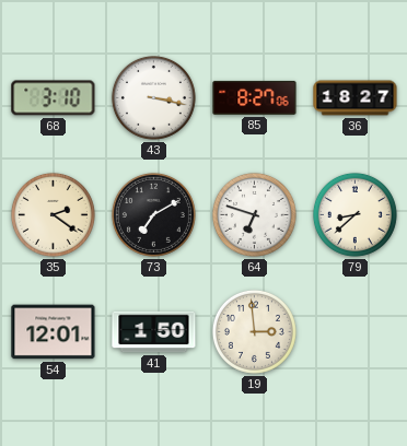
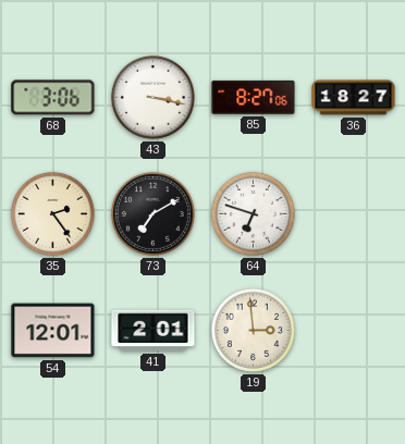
68: 3:10 -> 3:06 (53, 98)
35: 2:21 -> 2:24 (52, 213)
79: 8:38 -> none (354, 214)
41: 1:50 -> 2:01 (154, 331)
